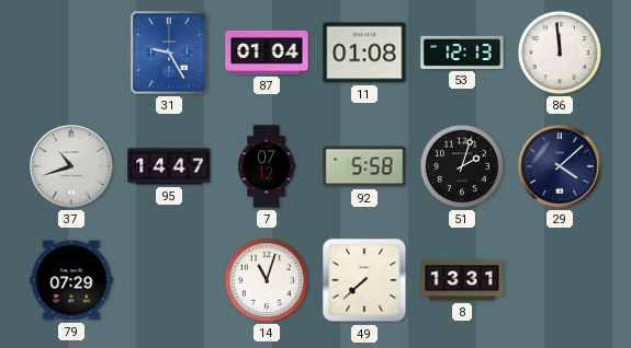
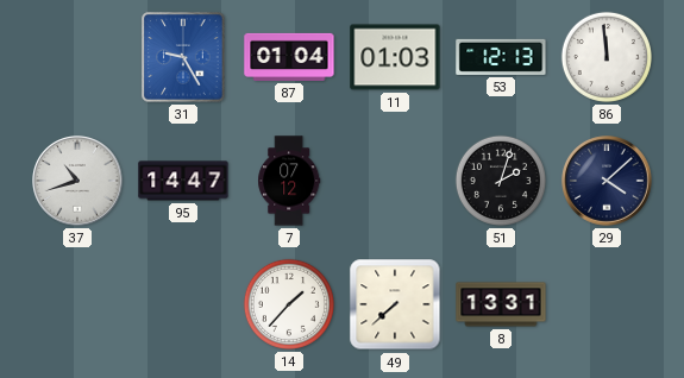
11: 01:08 -> 01:03 (395, 57)
92: 5:58 -> none (364, 166)
79: 07:29 -> none (71, 280)
14: 11:03 -> 1:37 (289, 304)
